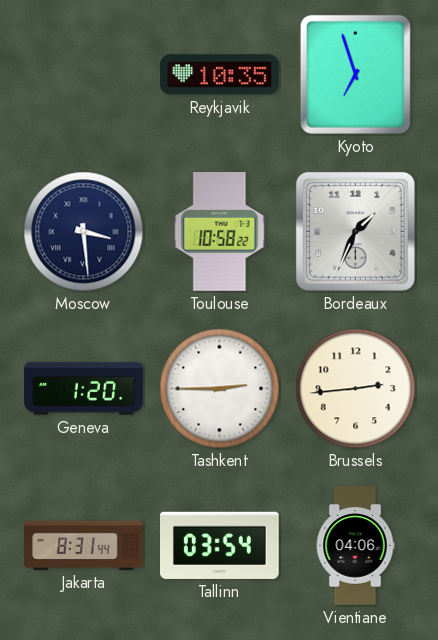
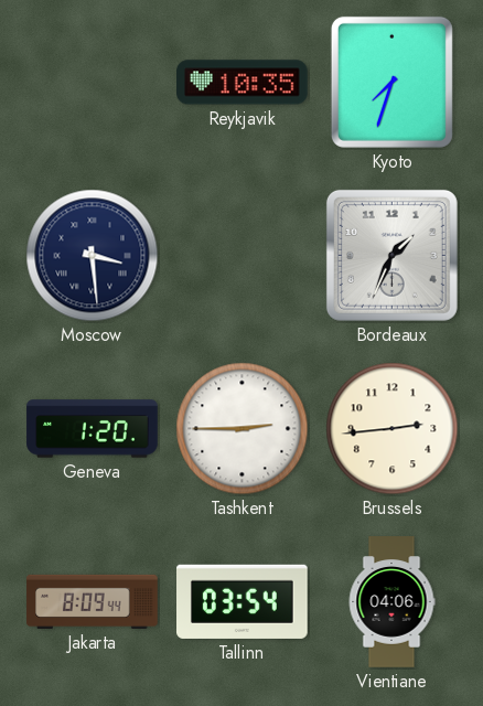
Kyoto: 6:57 -> 7:33 (391, 82)
Toulouse: 10:58 -> none (220, 232)
Jakarta: 8:31 -> 8:09 (93, 601)
